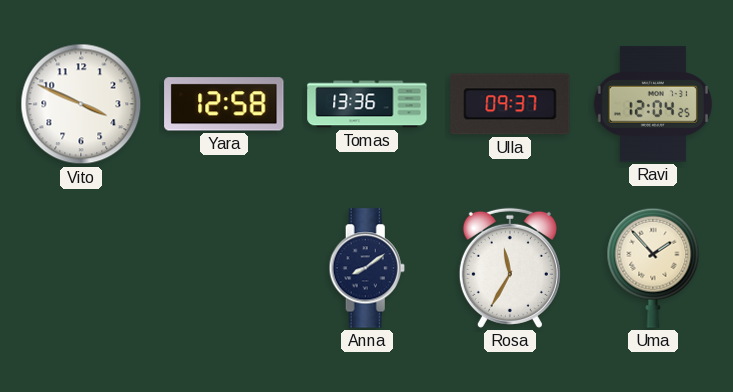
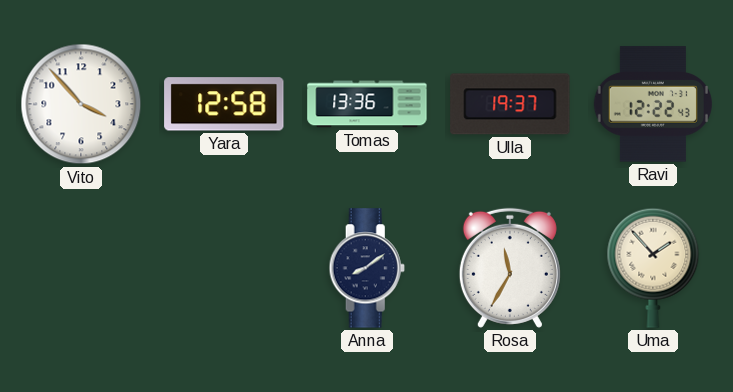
Vito: 3:49 -> 3:53 (81, 104)
Ulla: 09:37 -> 19:37 (510, 104)
Ravi: 12:04 -> 12:22 (653, 104)
